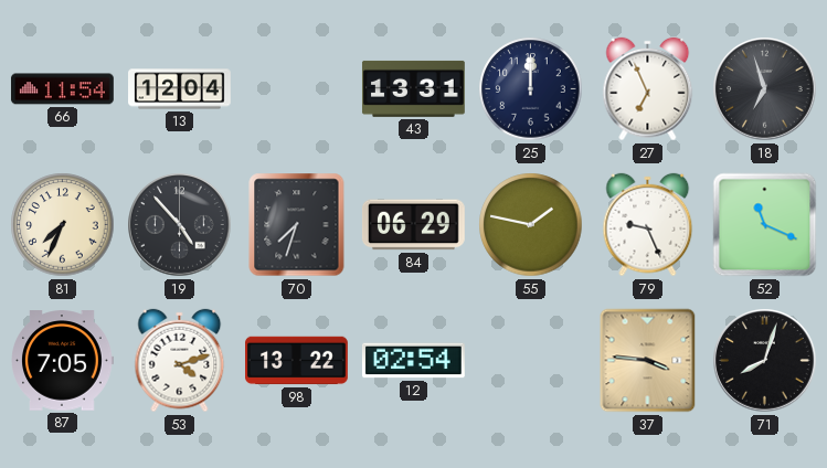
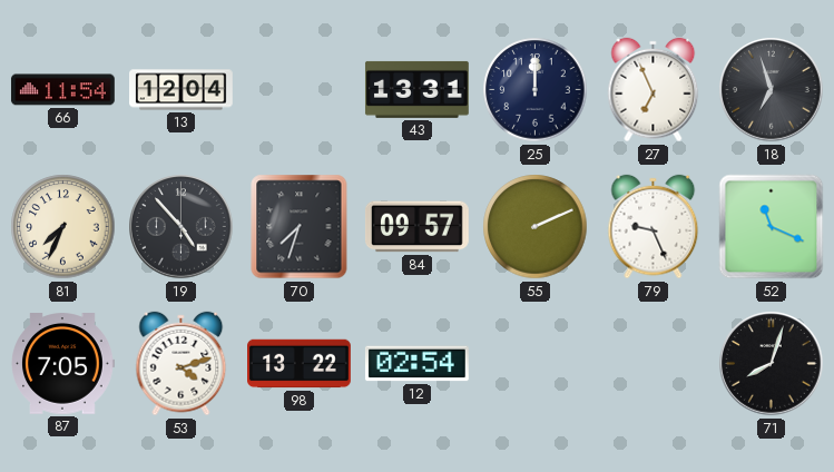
84: 06:29 -> 09:57 (416, 227)
55: 1:47 -> 2:11 (536, 227)
37: 3:46 -> none (648, 361)
